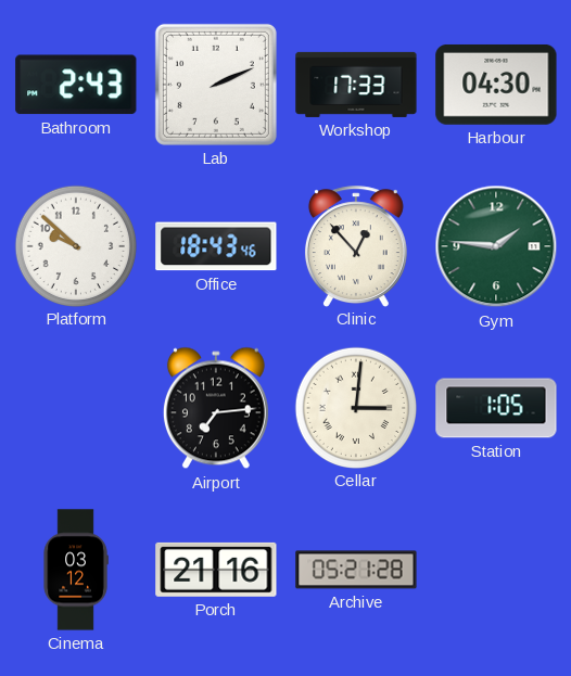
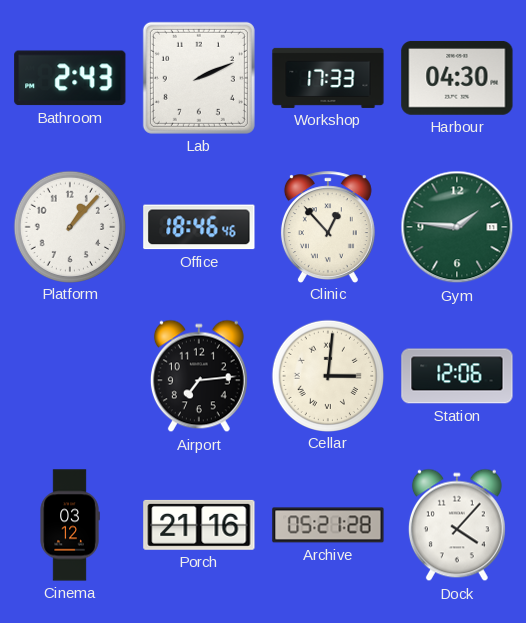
Platform: 9:52 -> 1:07 (69, 226)
Office: 18:43 -> 18:46 (199, 227)
Station: 1:05 -> 12:06 (457, 376)
Dock: none -> 4:07 (457, 525)
